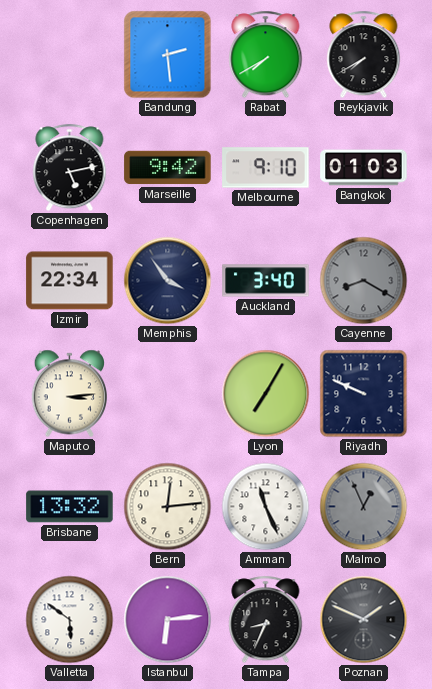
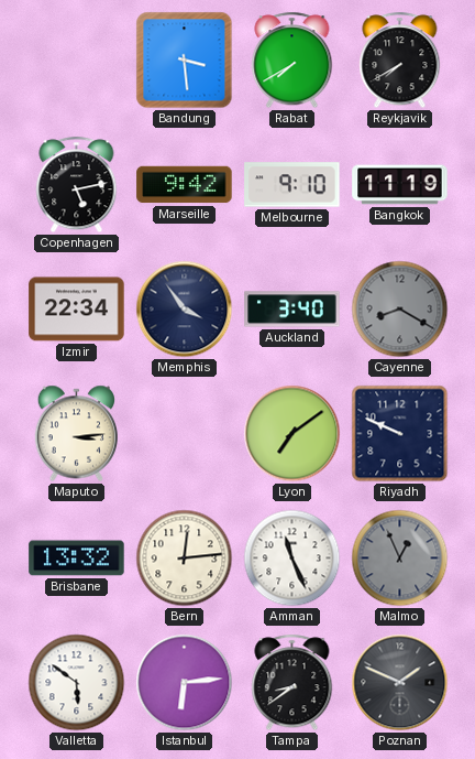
Bandung: 2:29 -> 3:29 (185, 61)
Bangkok: 01:03 -> 11:19 (400, 185)
Lyon: 7:05 -> 7:09 (292, 434)
Tampa: 8:34 -> 8:39 (292, 683)
